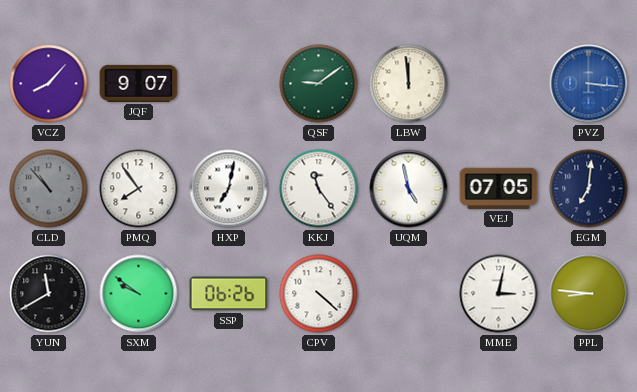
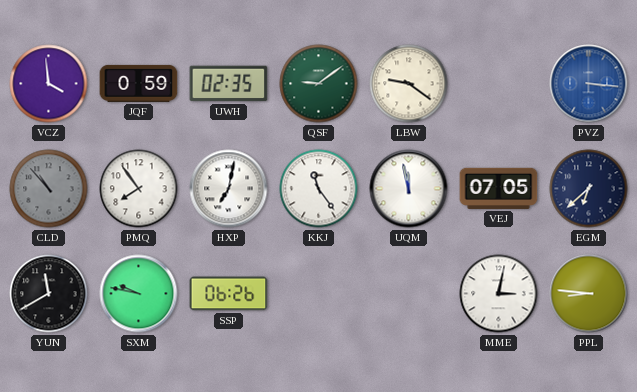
VCZ: 8:07 -> 3:59 (49, 84)
JQF: 9:07 -> 0:59 (139, 83)
UWH: none -> 02:35 (229, 84)
LBW: 11:59 -> 9:21 (409, 84)
UQM: 4:58 -> 11:58 (409, 189)
EGM: 7:01 -> 6:38 (589, 189)
SXM: 9:51 -> 9:47 (139, 294)
CPV: 4:22 -> none (319, 294)
